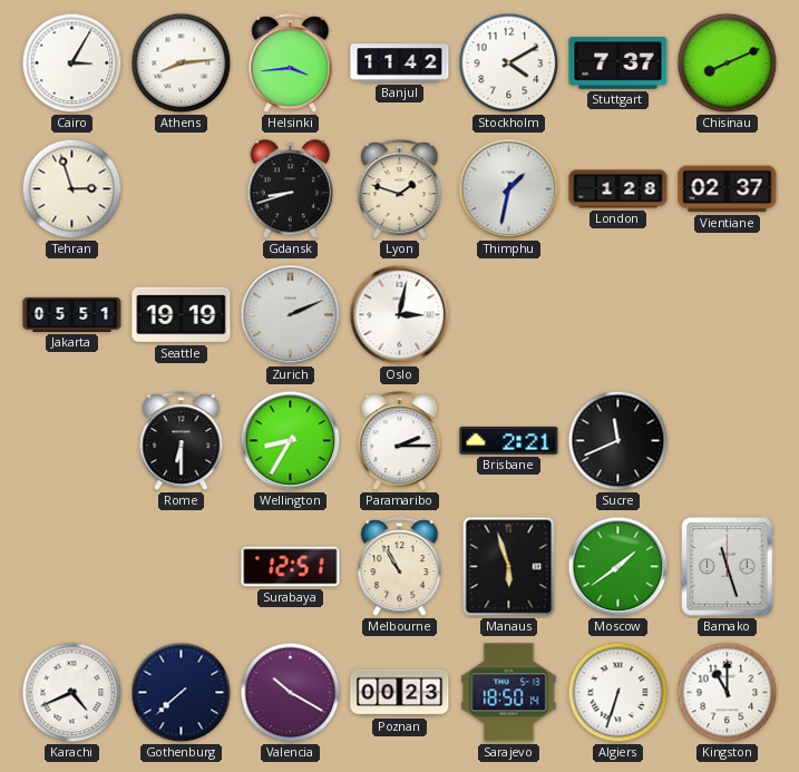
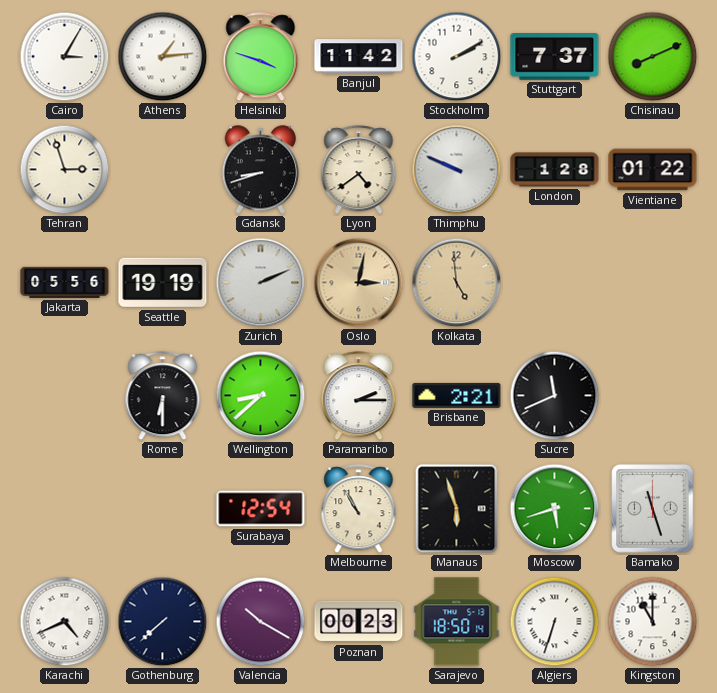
Athens: 8:14 -> 1:14 (163, 57)
Helsinki: 3:44 -> 3:48 (261, 57)
Stockholm: 4:10 -> 2:10 (457, 57)
Lyon: 1:48 -> 4:39 (359, 170)
Thimphu: 1:32 -> 9:49 (457, 170)
Vientiane: 02:37 -> 01:22 (653, 170)
Jakarta: 05:51 -> 05:56 (65, 282)
Oslo dial: white -> champagne (359, 283)
Kolkata: none -> 4:59 (457, 283)
Wellington: 8:35 -> 8:38 (261, 396)
Surabaya: 12:51 -> 12:54 (261, 509)
Moscow: 1:39 -> 5:42 (555, 509)
